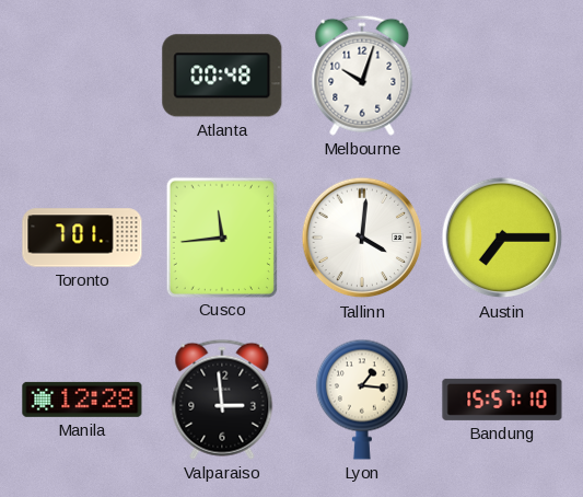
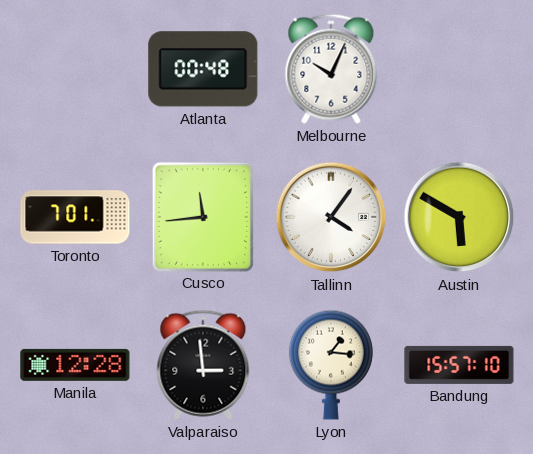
Melbourne: 10:03 -> 10:04 (331, 69)
Tallinn: 4:01 -> 4:06 (331, 217)
Austin: 7:15 -> 5:50 (459, 217)
